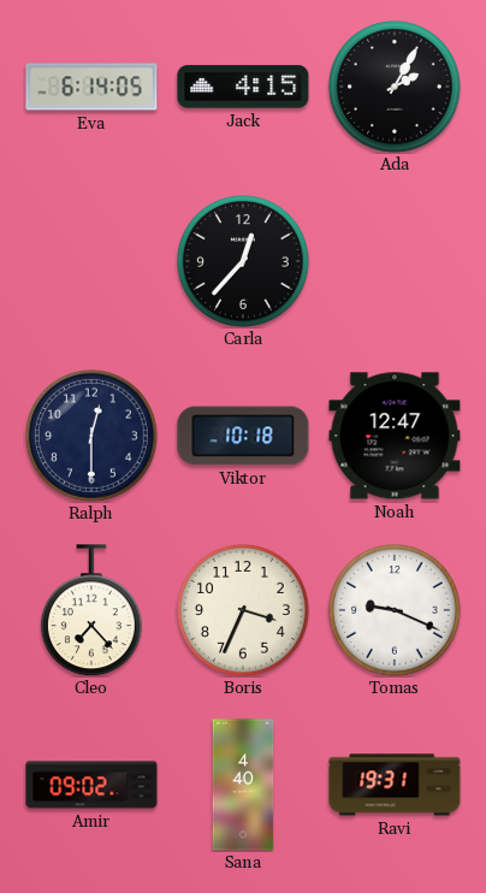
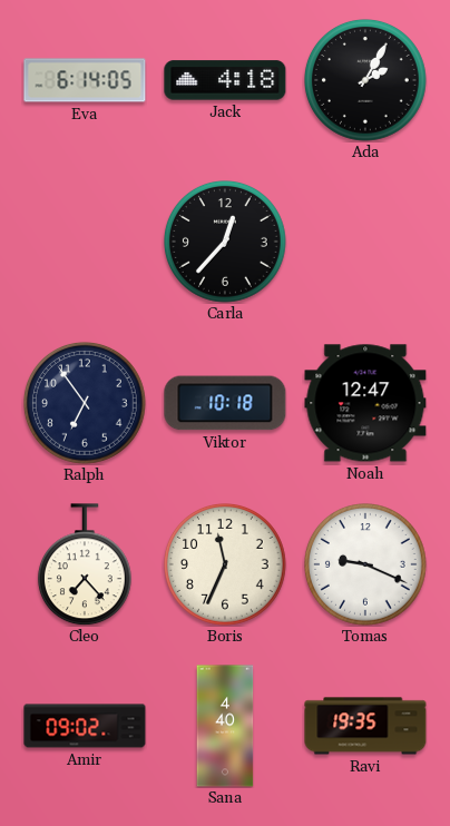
Jack: 4:15 -> 4:18 (225, 80)
Ralph: 12:30 -> 6:54 (86, 404)
Boris: 3:34 -> 11:34 (226, 566)
Ravi: 19:31 -> 19:35 (365, 726)
